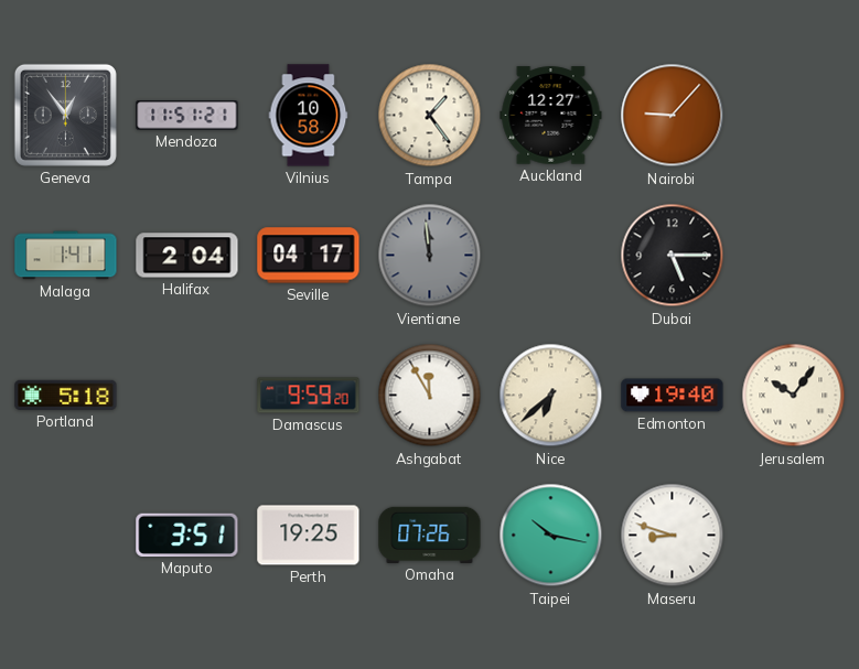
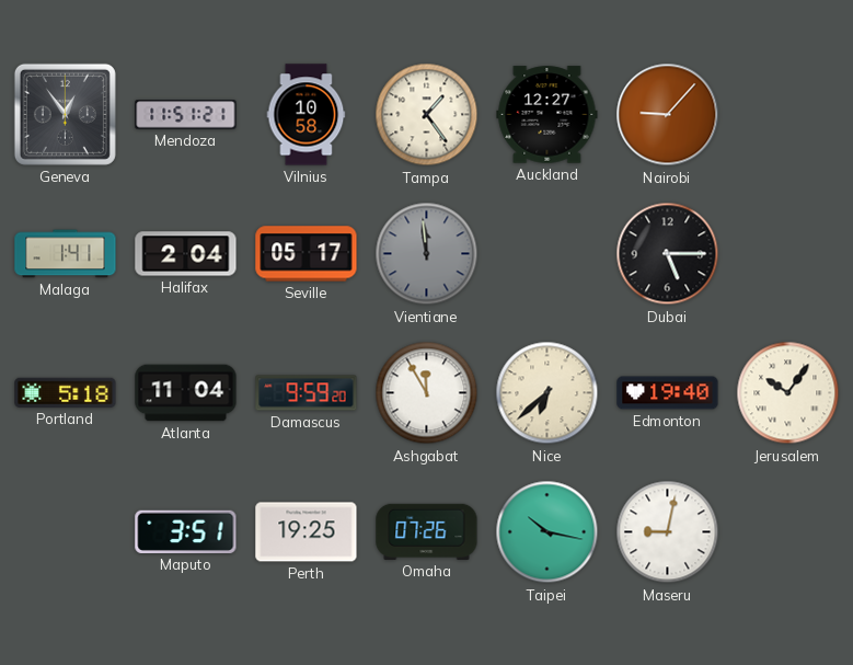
Seville: 04:17 -> 05:17 (307, 254)
Atlanta: none -> 11:04 (186, 393)
Maseru: 8:48 -> 9:02 (668, 532)
